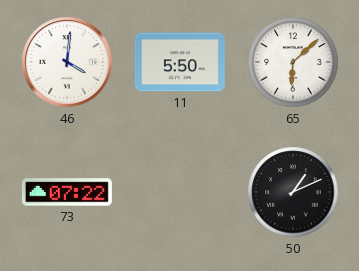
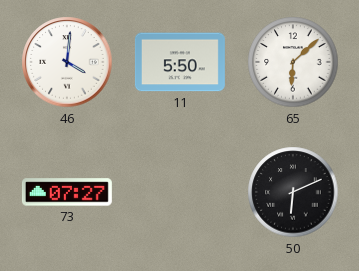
73: 07:22 -> 07:27 (67, 192)
50: 1:11 -> 6:11 (293, 192)
